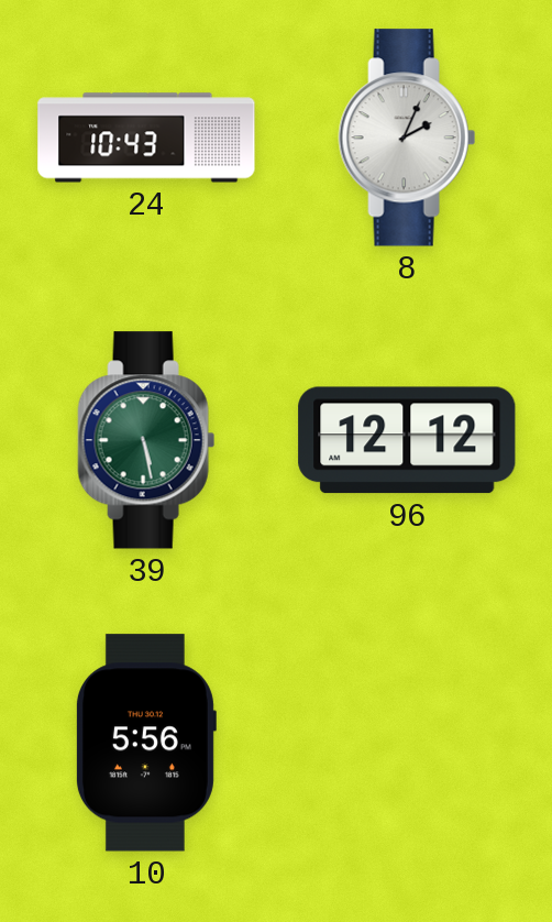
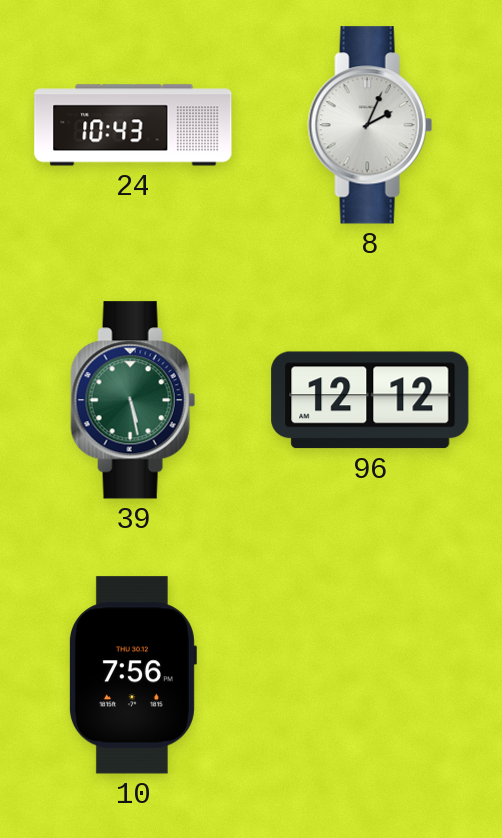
10: 5:56 -> 7:56 (132, 675)
